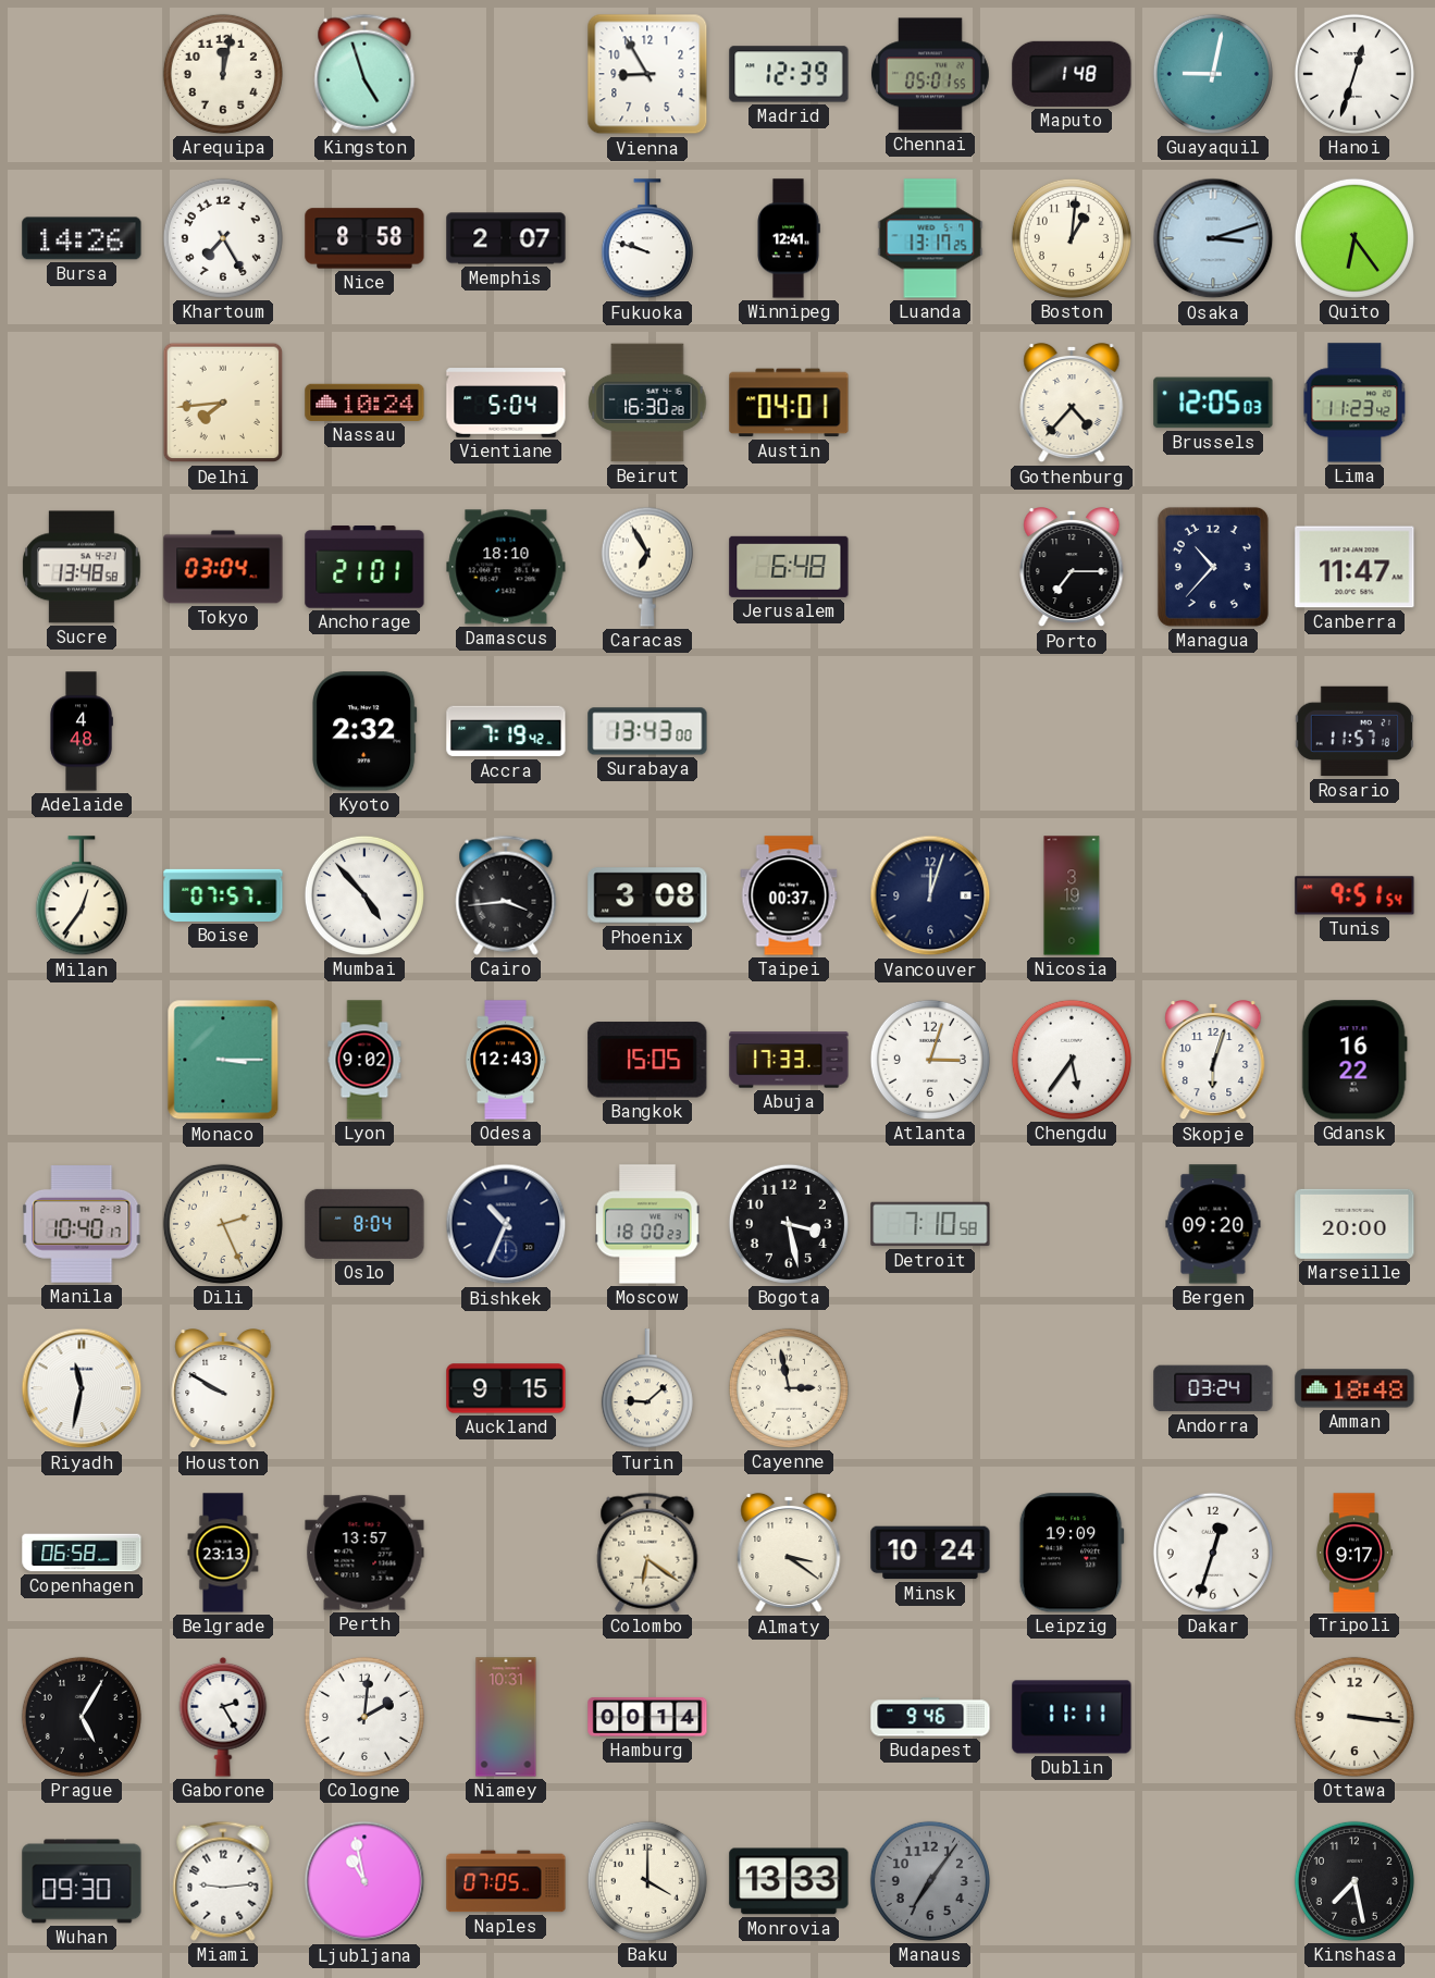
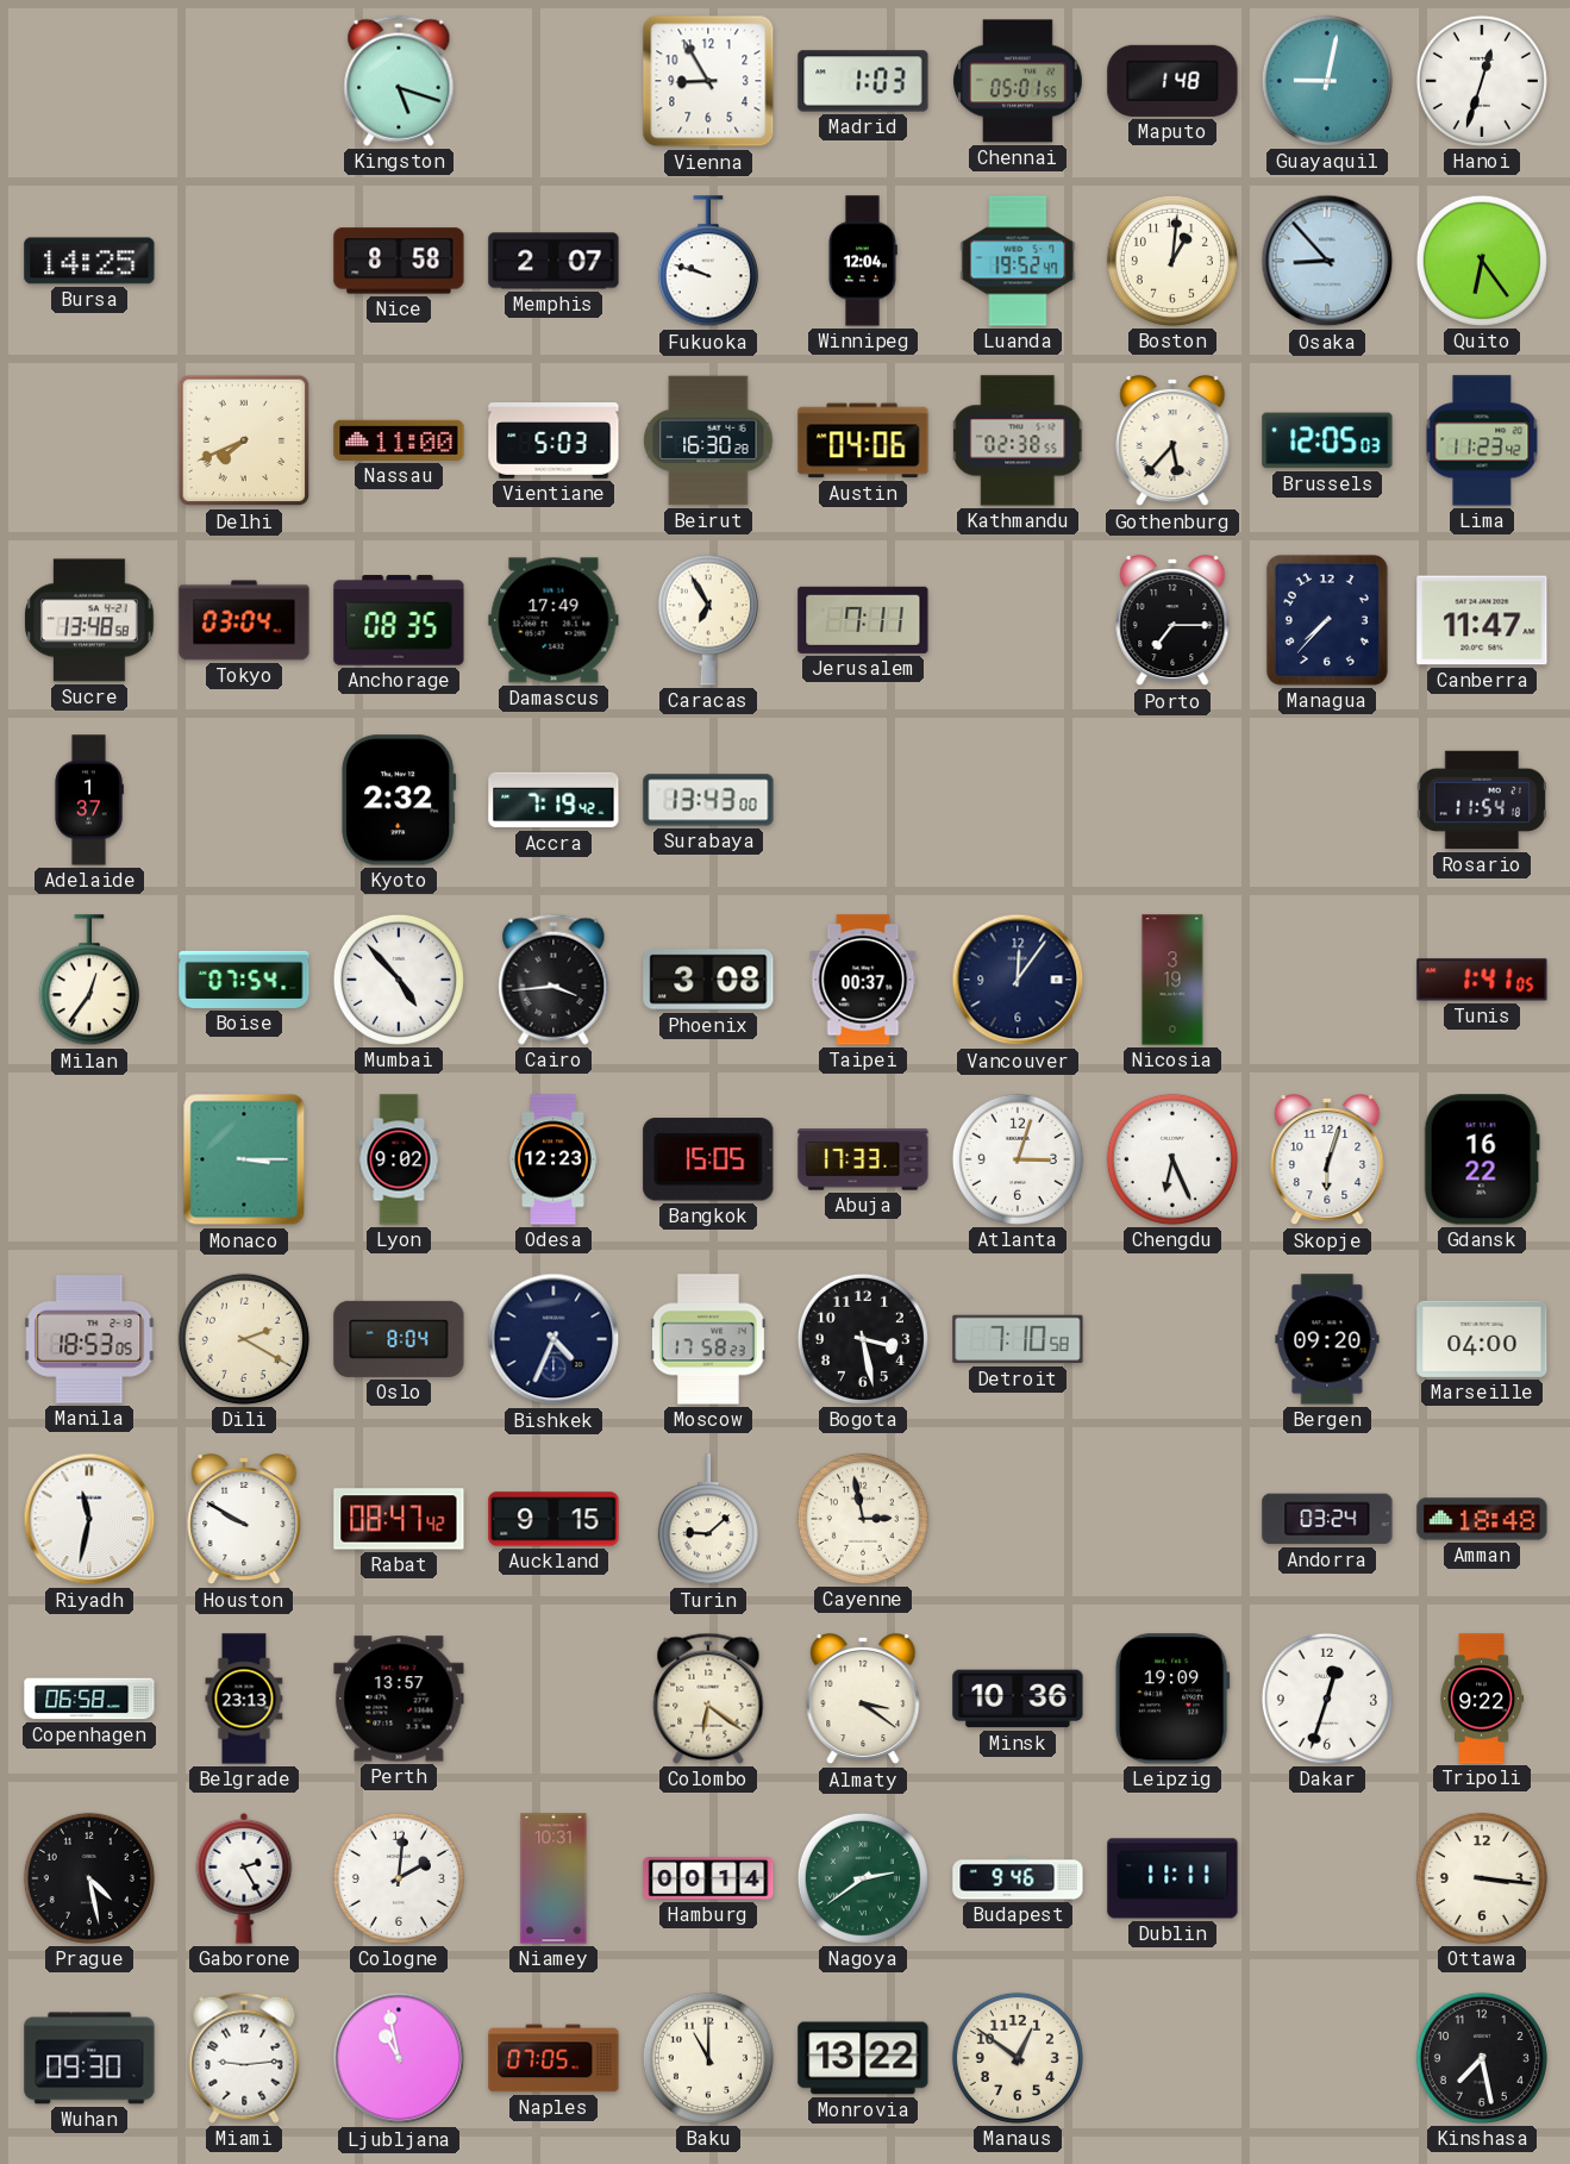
Arequipa: 12:02 -> none (223, 74)
Kingston: 4:57 -> 5:18 (399, 81)
Madrid: 12:39 -> 1:03 (863, 81)
Bursa: 14:26 -> 14:25 (89, 261)
Khartoum: 7:25 -> none (223, 238)
Winnipeg: 12:41 -> 12:04 (863, 261)
Luanda: 13:17 -> 19:52 (1018, 261)
Osaka: 3:12 -> 8:53 (1327, 261)
Delhi: 7:44 -> 7:41 (244, 440)
Nassau: 10:24 -> 11:00 (399, 440)
Vientiane: 5:04 -> 5:03 (553, 440)
Austin: 04:01 -> 04:06 (863, 440)
Kathmandu: none -> 02:38 (1019, 440)
Gothenburg: 4:37 -> 5:37 (1172, 442)
Anchorage: 21:01 -> 08:35 (399, 620)
Damascus: 18:10 -> 17:49 (553, 620)
Jerusalem: 6:48 -> 7:11 (863, 620)
Managua: 10:37 -> 7:37 (1327, 620)
Adelaide: 4:48 -> 1:37 (89, 800)
Rosario: 11:57 -> 11:54 (1481, 800)
Boise: 07:57 -> 07:54 (244, 980)
Vancouver: 12:03 -> 12:06 (1018, 980)
Tunis: 9:51 -> 1:41 (1482, 980)
Odesa: 12:43 -> 12:23 (553, 1159)
Chengdu: 5:36 -> 6:26 (1172, 1159)
Manila: 10:40 -> 18:53 (89, 1340)
Dili: 2:26 -> 2:20 (244, 1339)
Bishkek: 10:34 -> 4:34 (553, 1339)
Moscow: 18:00 -> 17:58 (709, 1339)
Marseille: 20:00 -> 04:00 (1482, 1339)
Rabat: none -> 08:47 (399, 1519)
Minsk: 10:24 -> 10:36 (1018, 1699)
Tripoli: 9:17 -> 9:22 (1482, 1699)
Prague: 5:05 -> 4:28 (89, 1878)
Nagoya: none -> 2:39 (863, 1878)
Baku: 4:00 -> 11:00 (708, 2058)
Monrovia: 13:33 -> 13:22 (863, 2058)
Manaus: 7:06 -> 12:51 (1018, 2058)
Manaus dial: grey -> cream (1018, 2058)
